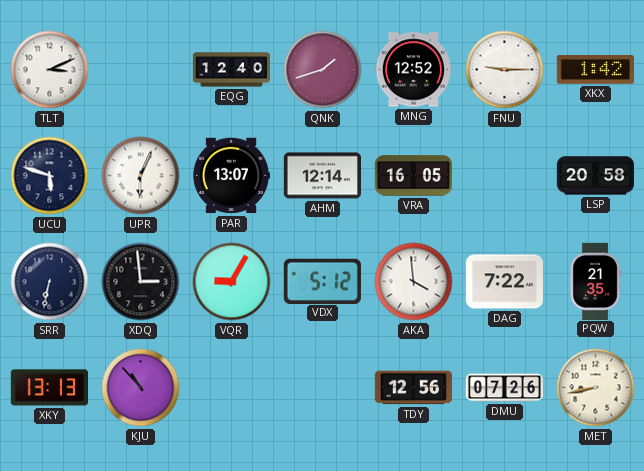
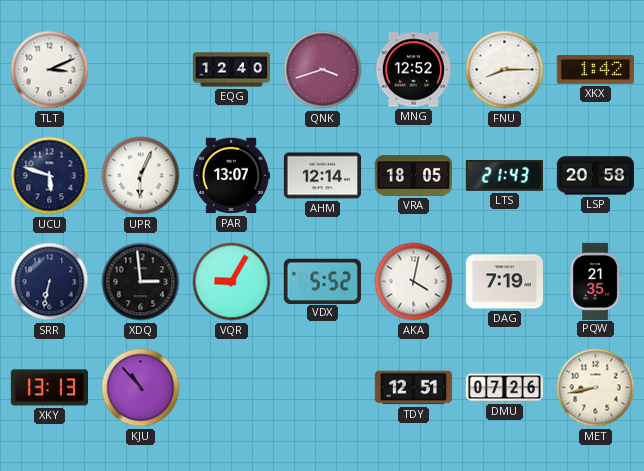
QNK: 1:42 -> 3:42 (323, 70)
FNU: 9:15 -> 8:15 (505, 70)
VRA: 16:05 -> 18:05 (413, 176)
LTS: none -> 21:43 (504, 176)
VDX: 5:12 -> 5:52 (322, 281)
AKA: 3:59 -> 4:02 (414, 282)
DAG: 7:22 -> 7:19 (504, 282)
TDY: 12:56 -> 12:51 (413, 388)
